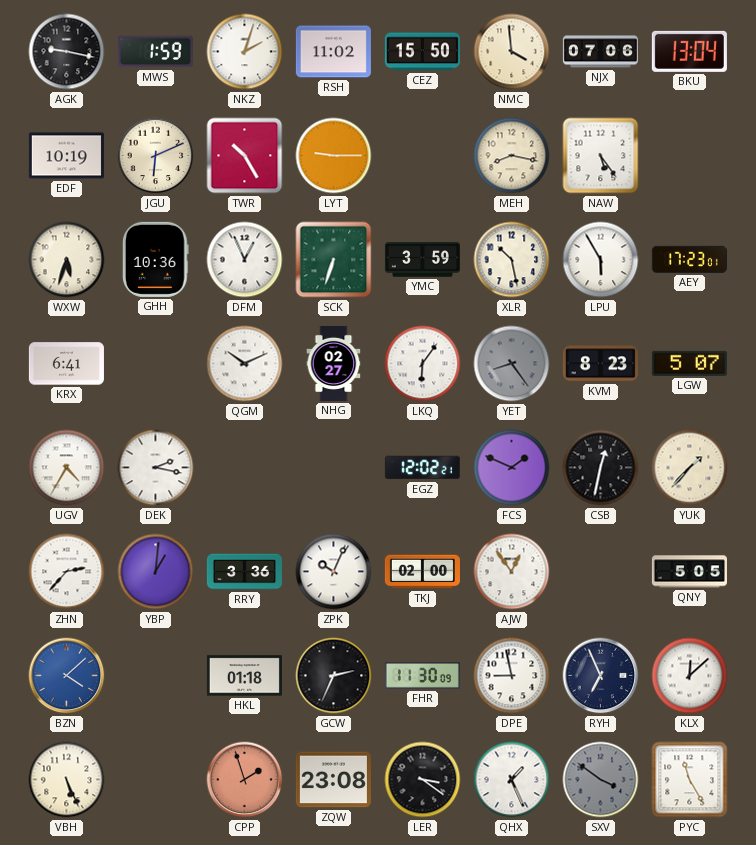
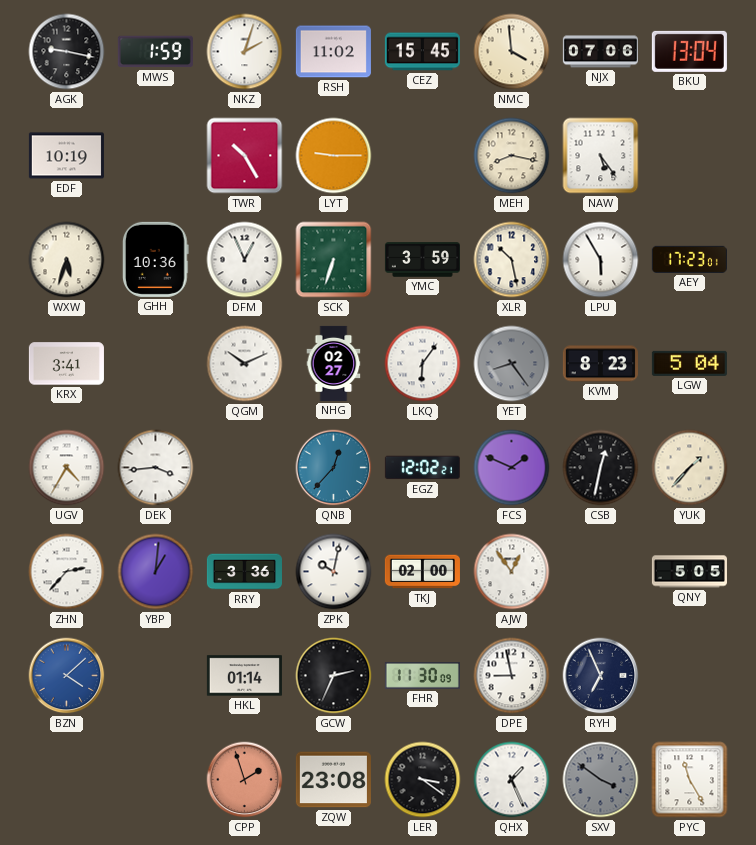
CEZ: 15:50 -> 15:45 (422, 52)
JGU: 6:11 -> none (156, 156)
KRX: 6:41 -> 3:41 (66, 364)
LGW: 5:07 -> 5:04 (689, 363)
DEK: 2:17 -> 3:44 (156, 468)
QNB: none -> 12:37 (334, 468)
ZPK: 10:04 -> 10:02 (334, 572)
HKL: 01:18 -> 01:14 (244, 676)
KLX: 12:08 -> none (690, 676)
VBH: 5:26 -> none (67, 780)
